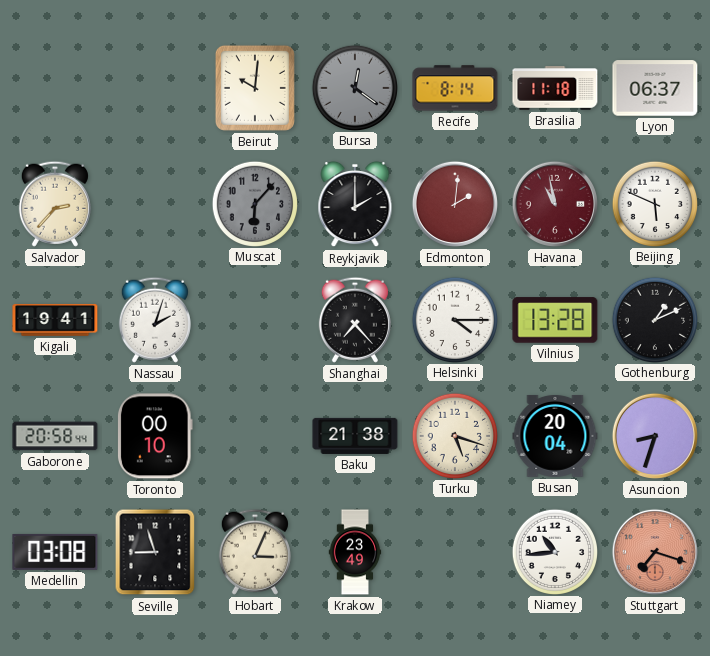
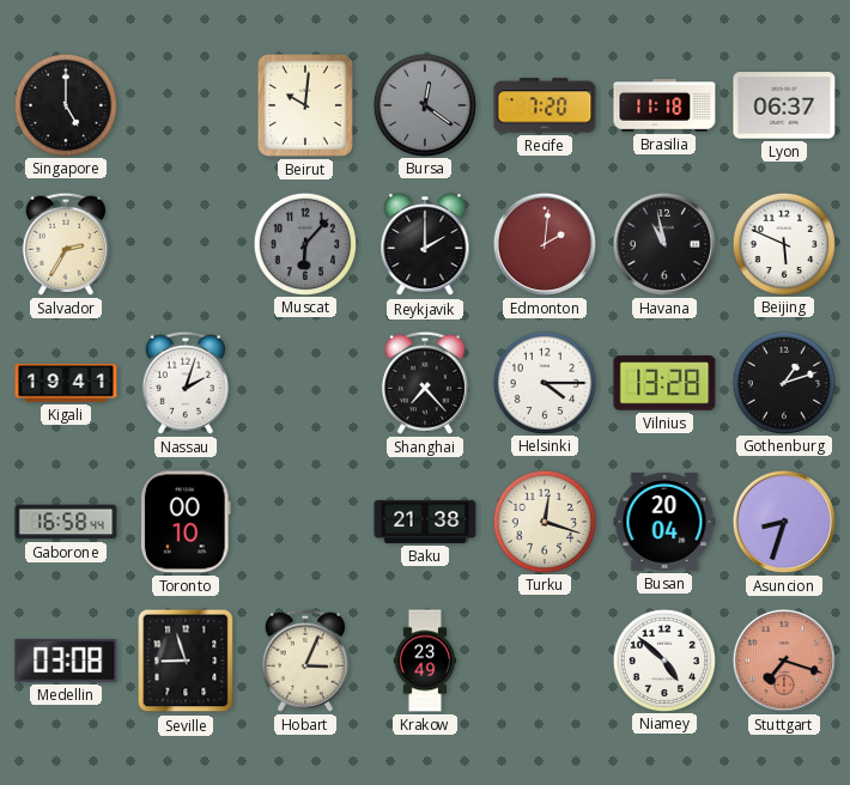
Singapore: none -> 5:00 (65, 104)
Recife: 8:14 -> 7:20 (545, 105)
Salvador: 2:37 -> 2:35 (66, 244)
Havana dial: burgundy -> black (664, 244)
Gothenburg: 1:11 -> 1:12 (783, 382)
Gaborone: 20:58 -> 16:58 (66, 522)
Turku: 5:18 -> 12:18 (544, 521)
Niamey: 10:44 -> 4:52 (663, 659)
